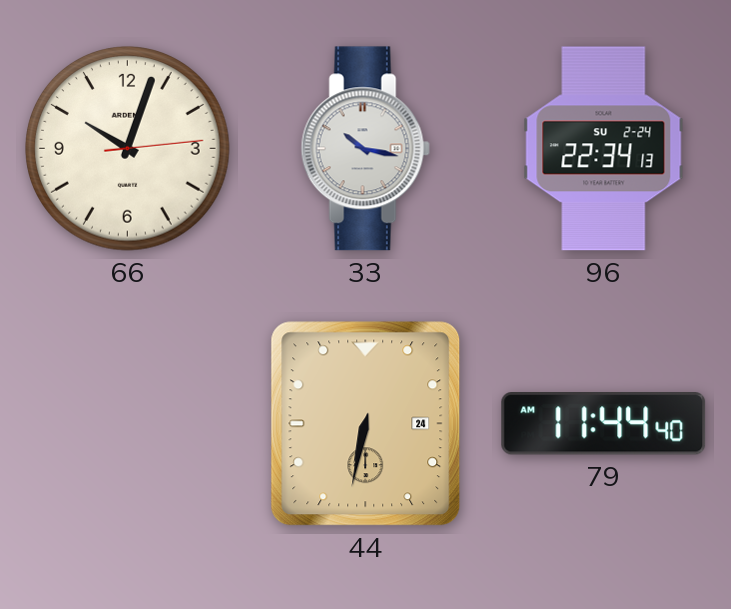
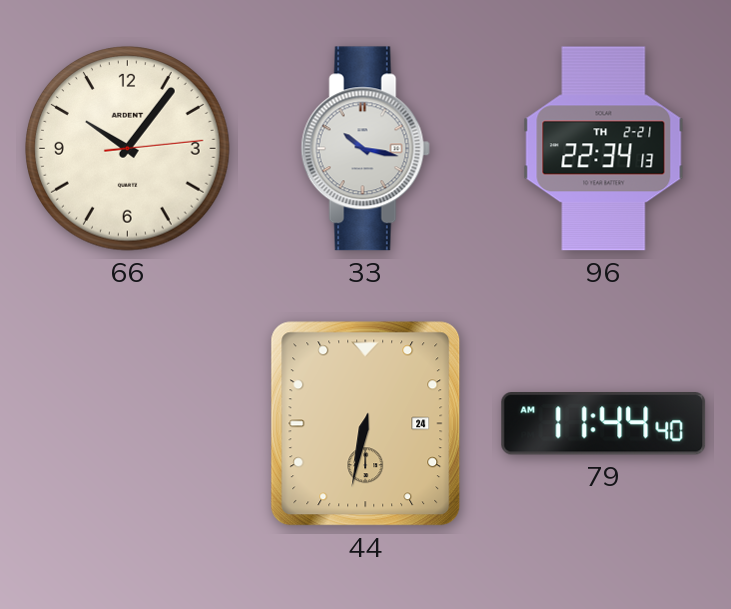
66: 10:03 -> 10:06 (128, 149)
96 date: SU 2-24 -> TH 2-21 (604, 149)
